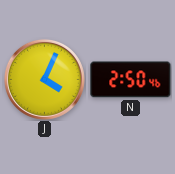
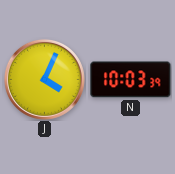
N: 2:50 -> 10:03 (131, 80)
